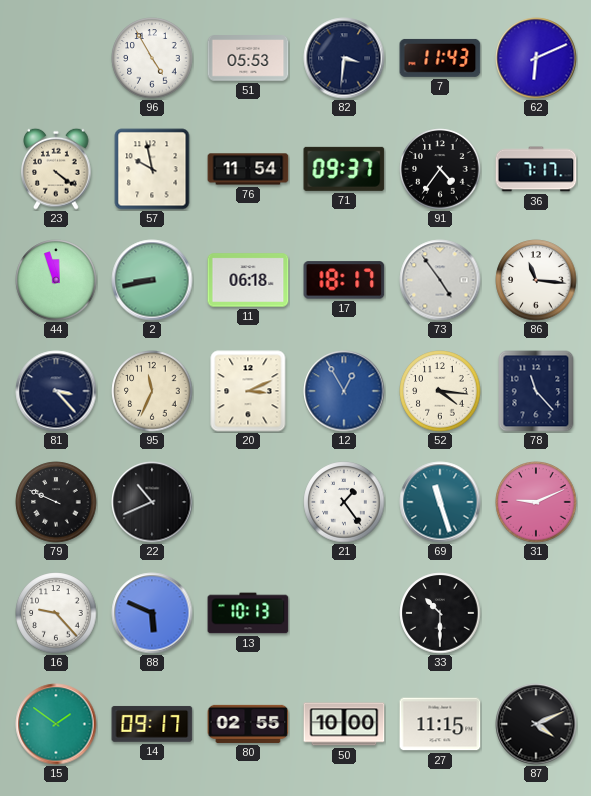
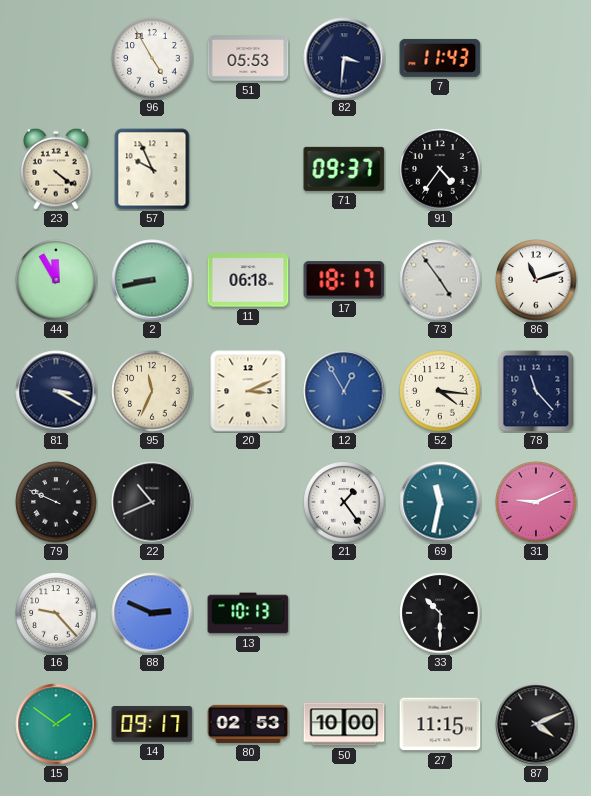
62: 6:11 -> none (536, 58)
57: 9:58 -> 9:56 (152, 169)
76: 11:54 -> none (248, 169)
36: 7:17 -> none (536, 169)
44: 11:57 -> 11:55 (56, 280)
86: 11:16 -> 11:12 (536, 280)
81: 3:23 -> 3:20 (56, 391)
69: 11:27 -> 11:32 (440, 502)
88: 5:49 -> 2:49 (152, 613)
80: 02:55 -> 02:53 (248, 724)
